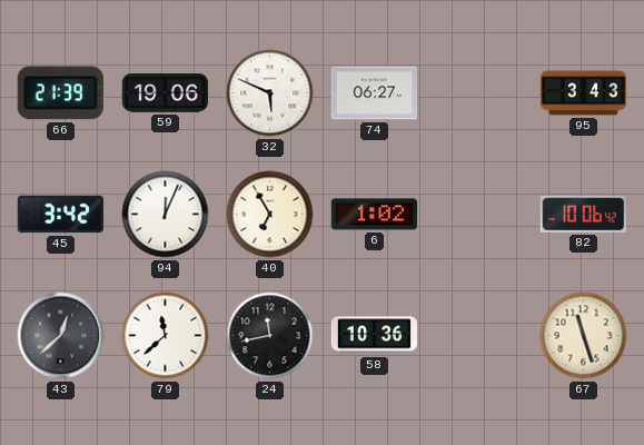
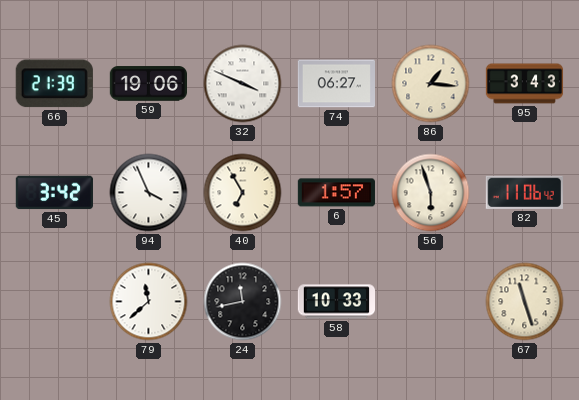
32: 5:49 -> 3:49 (243, 84)
86: none -> 1:16 (431, 84)
94: 12:04 -> 3:56 (149, 193)
6: 1:02 -> 1:57 (336, 193)
56: none -> 5:57 (431, 193)
82: 10:06 -> 11:06 (524, 192)
43: 12:38 -> none (61, 336)
58: 10:36 -> 10:33 (337, 302)
